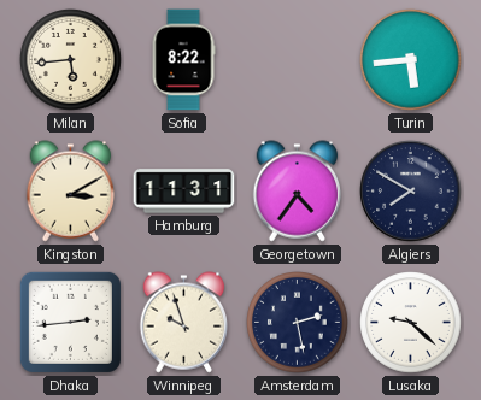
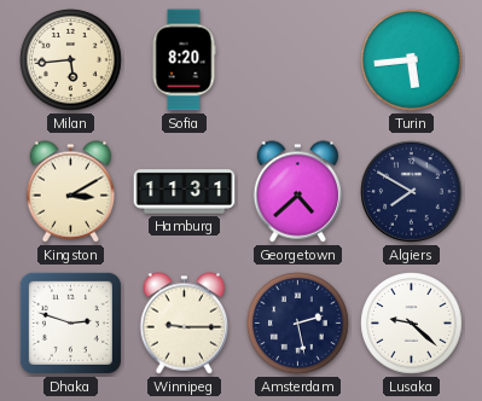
Sofia: 8:22 -> 8:20 (184, 60)
Georgetown: 4:36 -> 4:38 (298, 192)
Dhaka: 2:44 -> 2:48 (70, 322)
Winnipeg: 9:57 -> 9:15 (185, 324)
